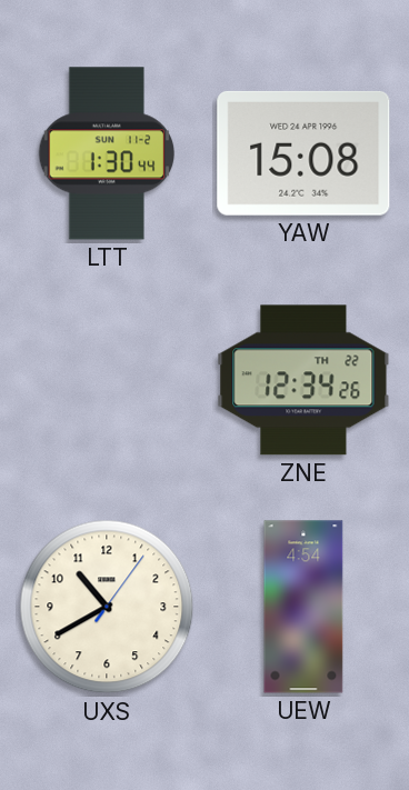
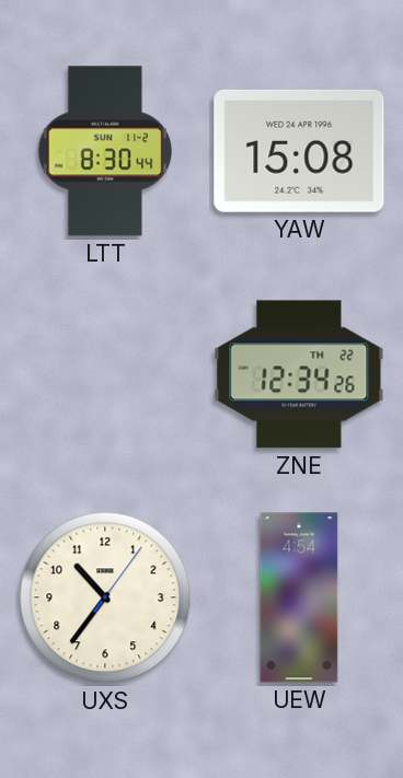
LTT: 1:30 -> 8:30 (105, 151)
UXS: 10:40 -> 10:36 (105, 597)
